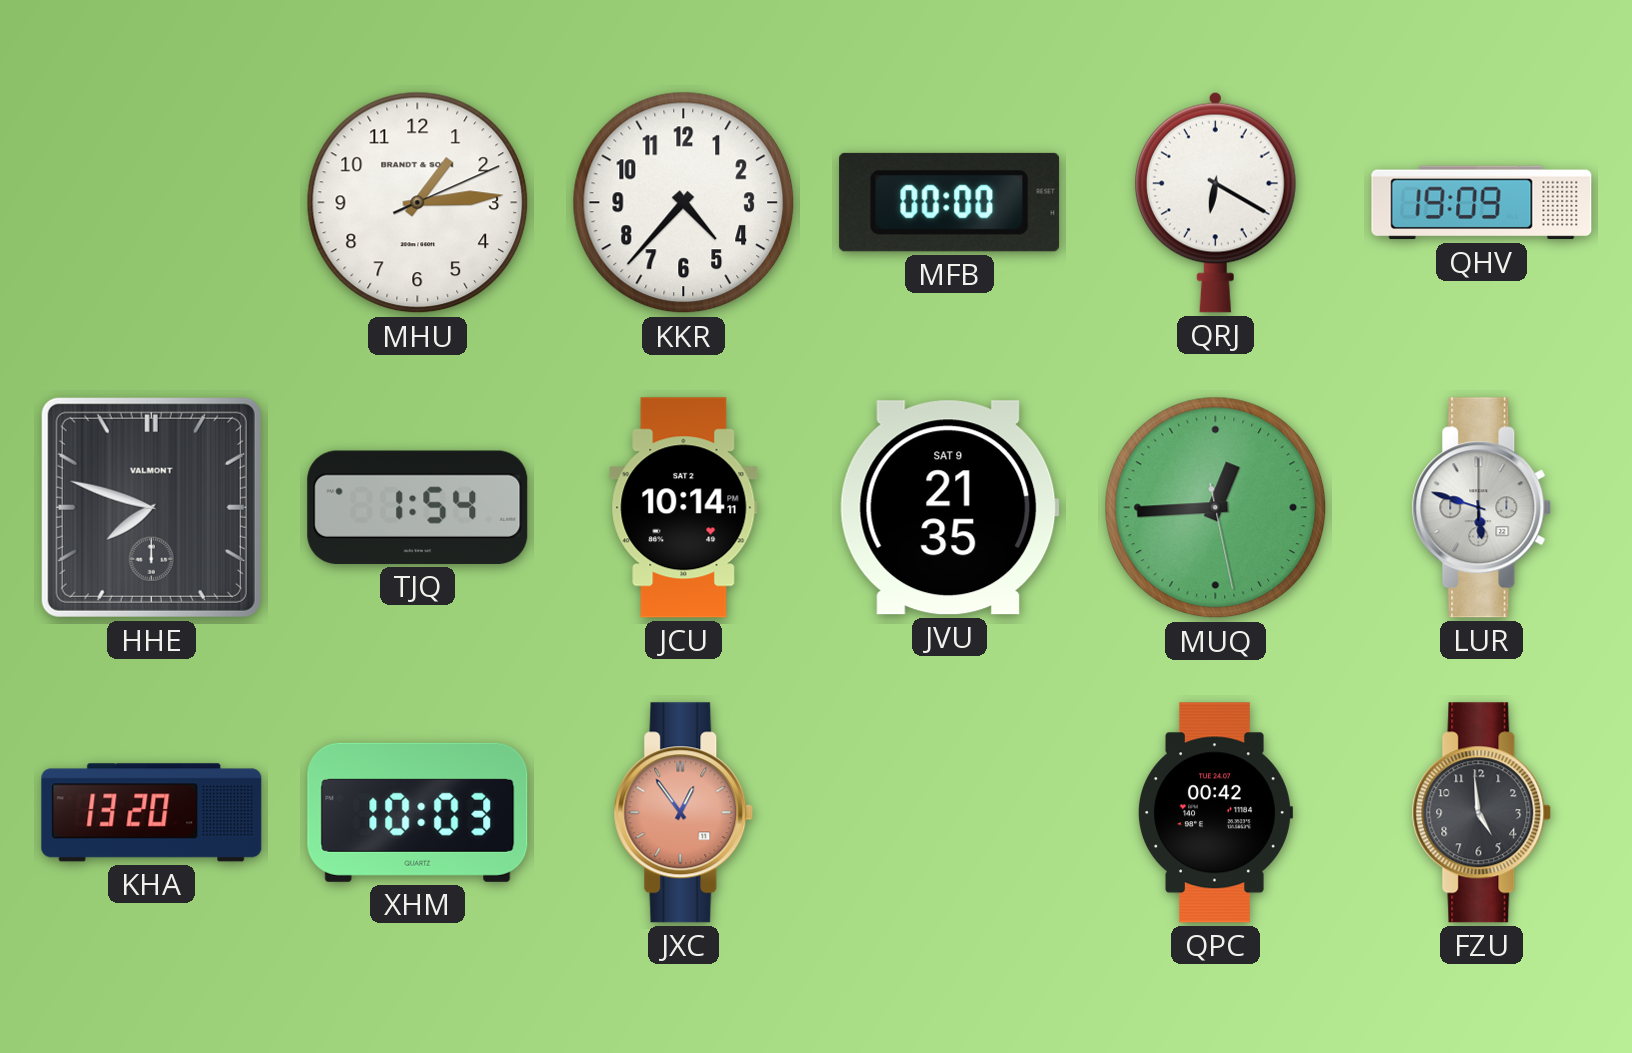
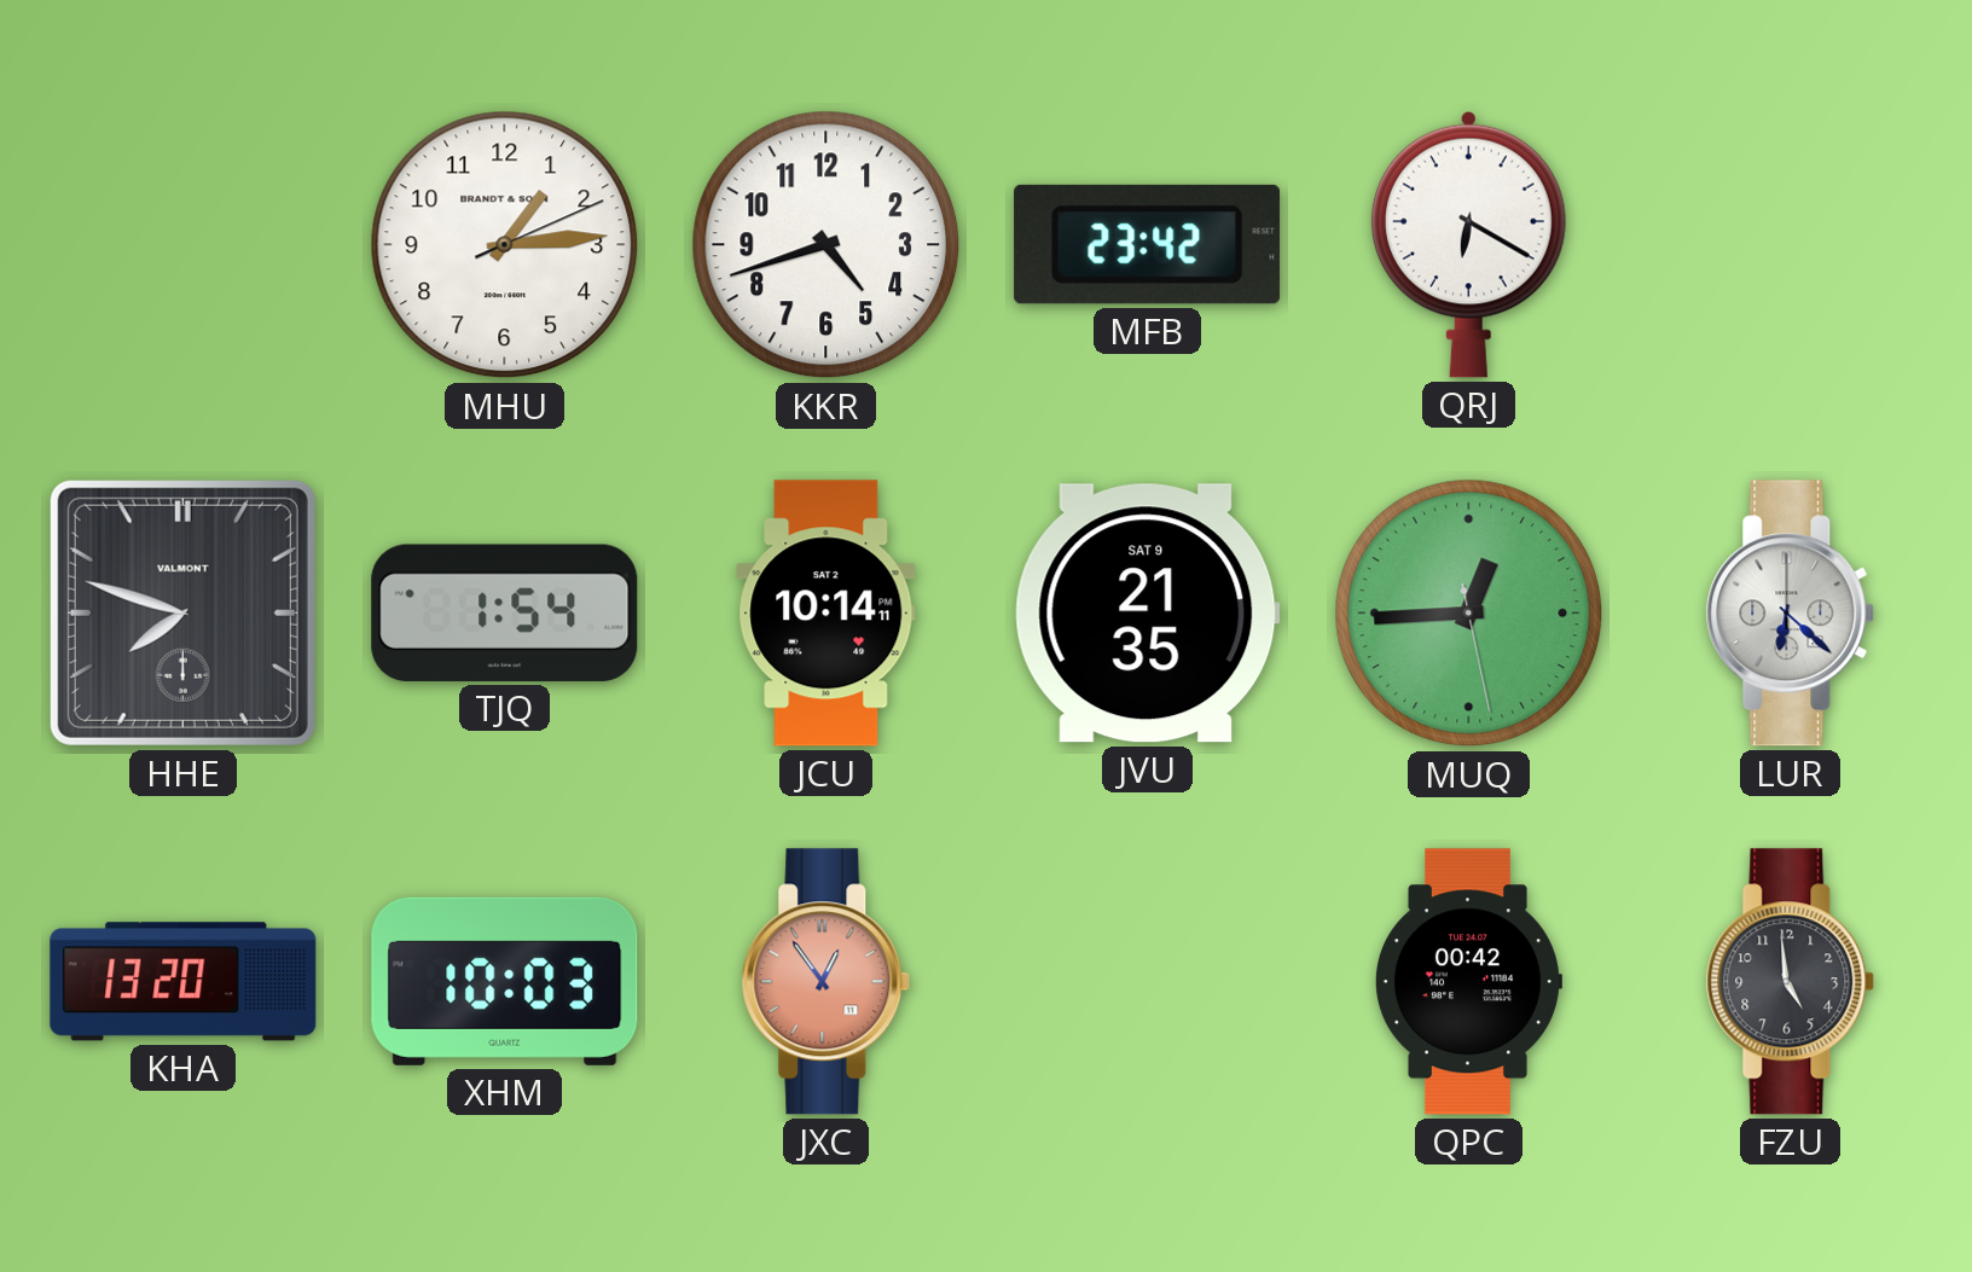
KKR: 4:37 -> 4:42 (826, 245)
MFB: 00:00 -> 23:42 (1148, 244)
QHV: 19:09 -> none (1482, 203)
LUR: 5:48 -> 6:22 (1791, 614)
